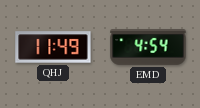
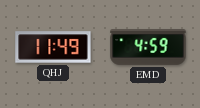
EMD: 4:54 -> 4:59 (148, 47)
